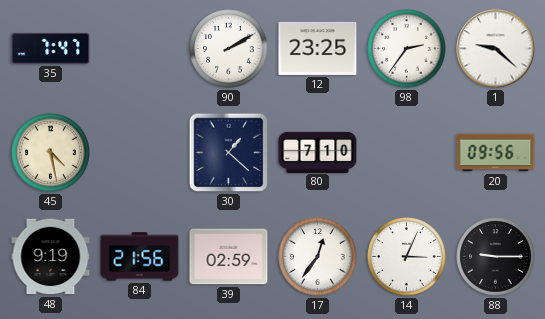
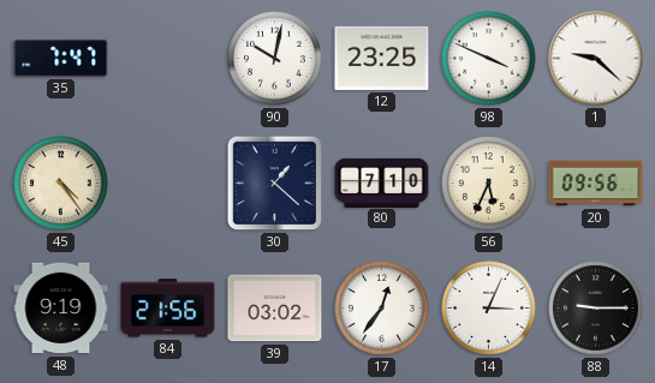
90: 2:10 -> 10:02 (275, 59)
98: 2:36 -> 3:49 (489, 59)
45: 4:28 -> 4:24 (61, 184)
56: none -> 5:34 (489, 184)
39: 02:59 -> 03:02 (275, 309)
